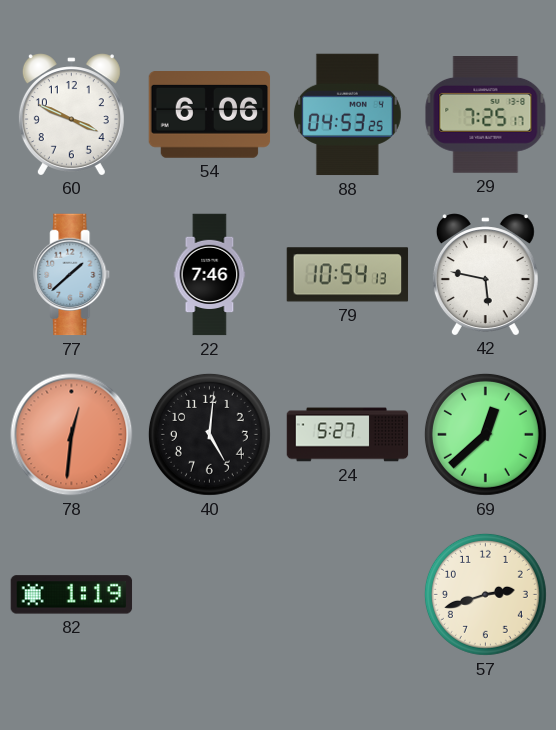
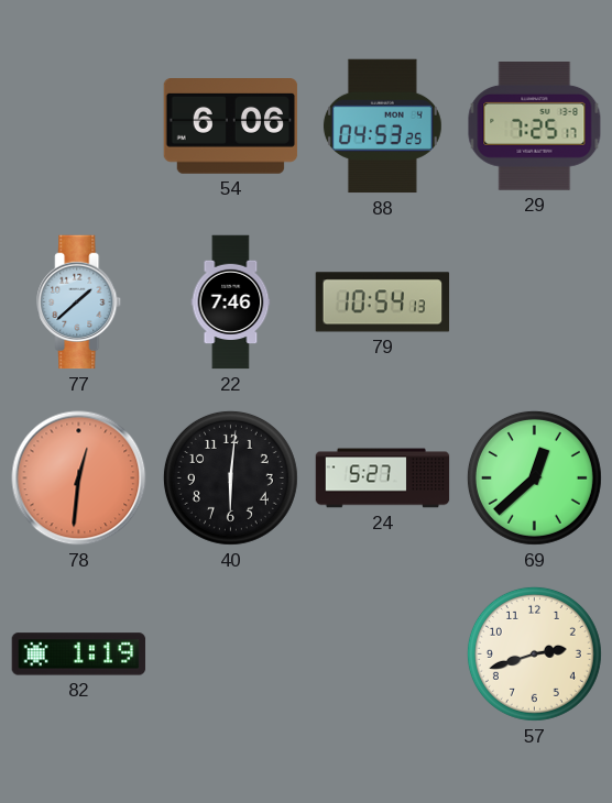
60: 3:49 -> none (71, 114)
42: 5:47 -> none (485, 274)
40: 5:01 -> 6:01 (230, 477)
